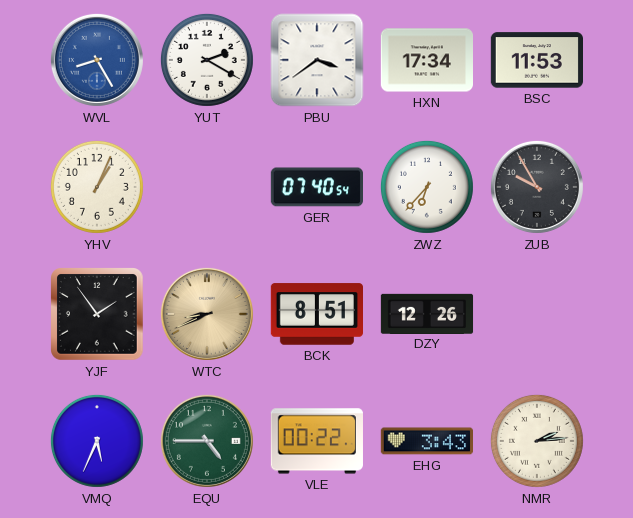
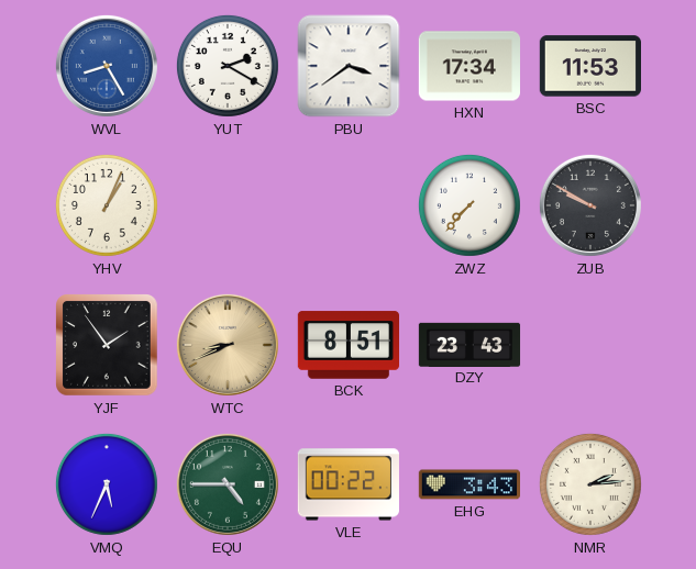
GER: 07:40 -> none (316, 187)
ZWZ: 6:37 -> 7:37 (469, 205)
ZUB: 9:55 -> 9:50 (590, 205)
DZY: 12:26 -> 23:43 (469, 344)
